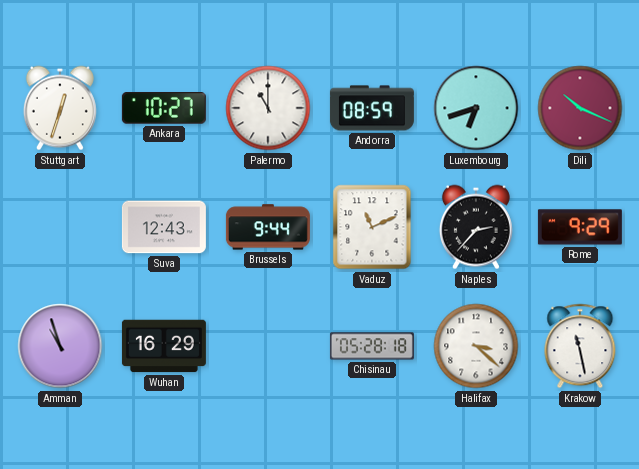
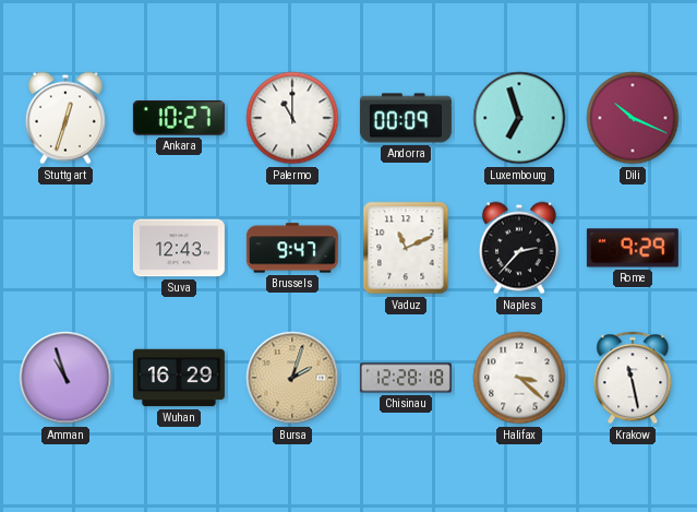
Andorra: 08:59 -> 00:09 (406, 118)
Luxembourg: 6:42 -> 6:57 (519, 118)
Brussels: 9:44 -> 9:47 (292, 248)
Bursa: none -> 2:03 (292, 378)
Chisinau: 05:28 -> 12:28 (406, 378)
